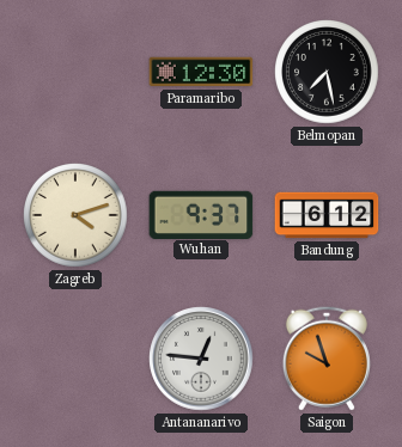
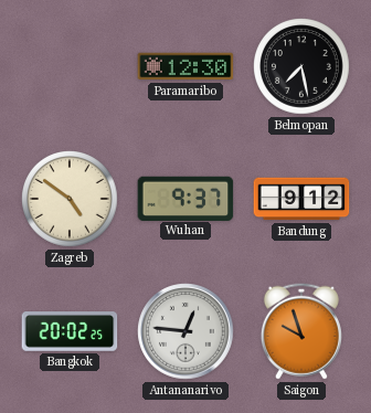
Zagreb: 4:12 -> 4:51 (71, 200)
Bandung: 6:12 -> 9:12 (301, 199)
Bangkok: none -> 20:02 (70, 332)
